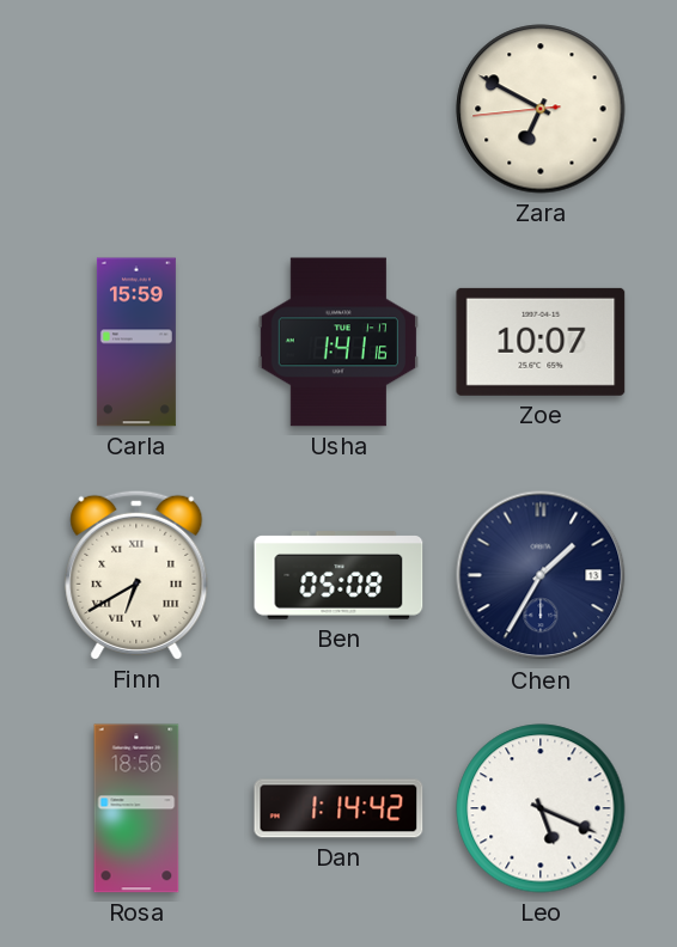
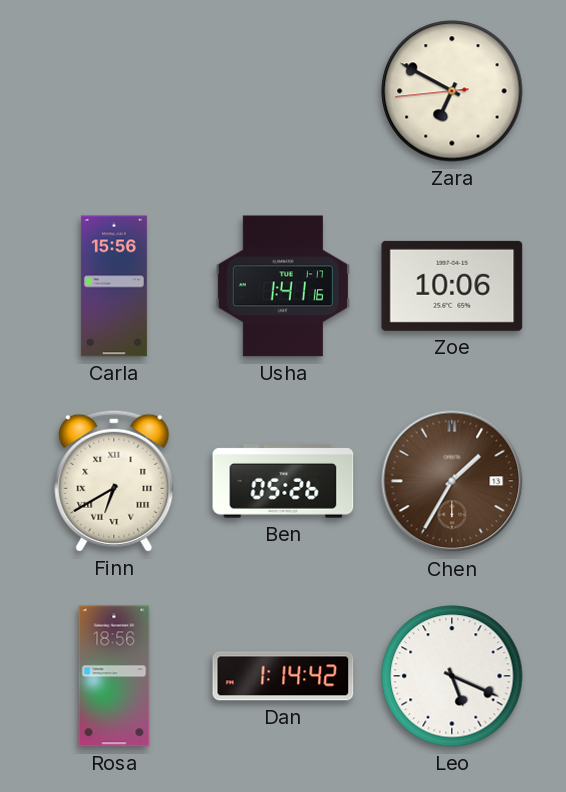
Carla: 15:59 -> 15:56 (114, 286)
Zoe: 10:07 -> 10:06 (452, 286)
Ben: 05:08 -> 05:26 (283, 481)
Chen dial: navy -> brown (452, 481)
